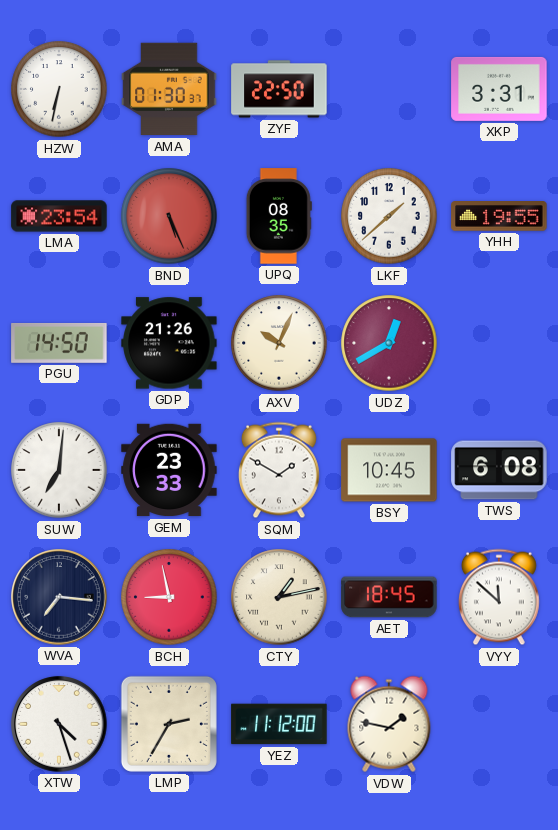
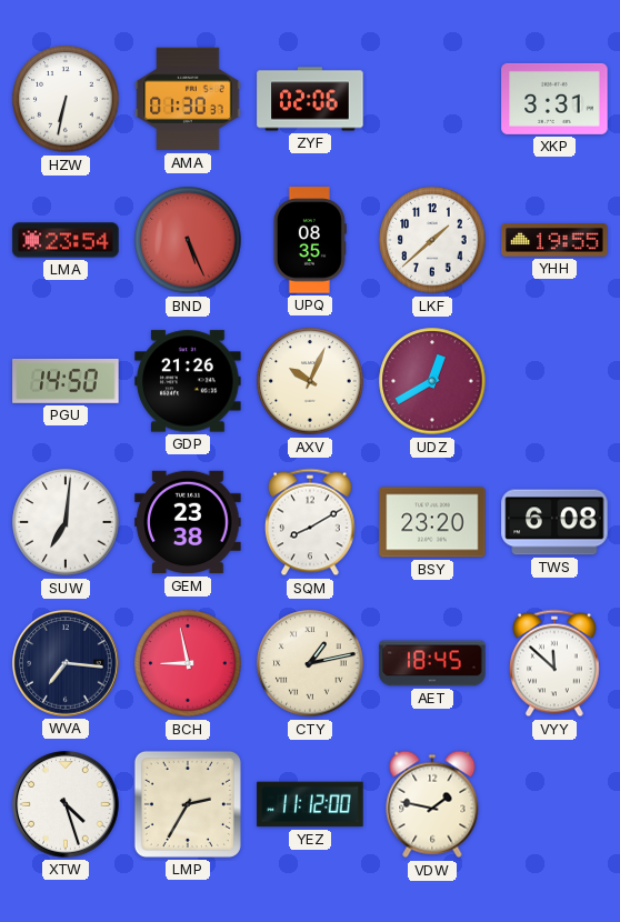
ZYF: 22:50 -> 02:06 (310, 99)
GEM: 23:33 -> 23:38 (188, 522)
SQM: 1:50 -> 8:10 (310, 522)
BSY: 10:45 -> 23:20 (432, 522)
